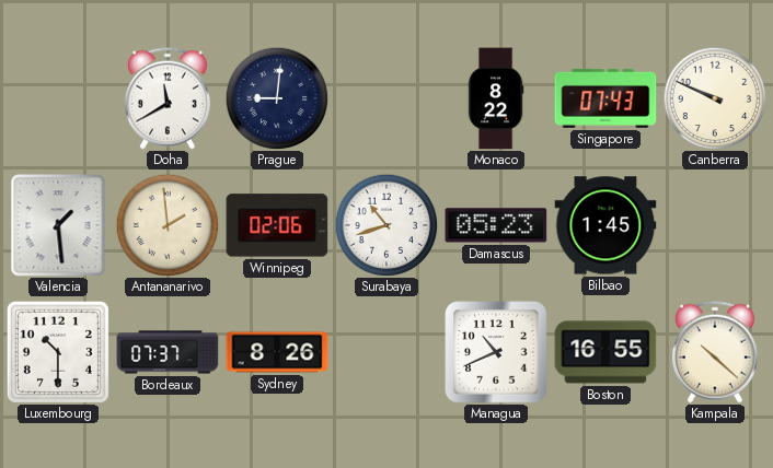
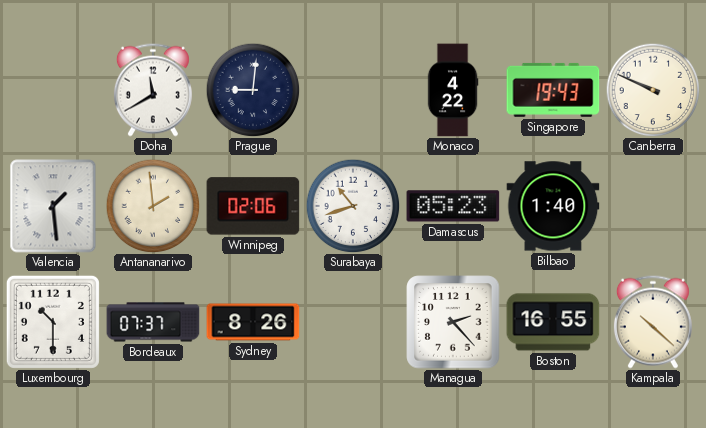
Monaco: 8:22 -> 4:22 (453, 90)
Singapore: 07:43 -> 19:43 (553, 90)
Bilbao: 1:45 -> 1:40 (553, 206)
Managua: 10:41 -> 2:23 (453, 322)
